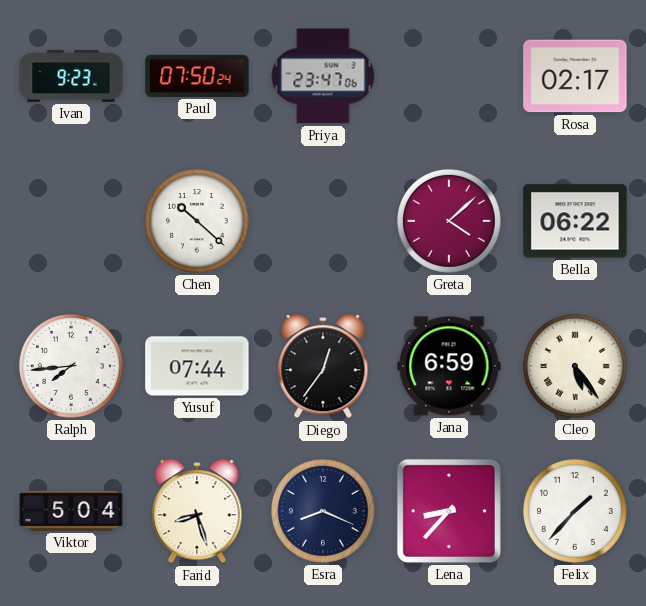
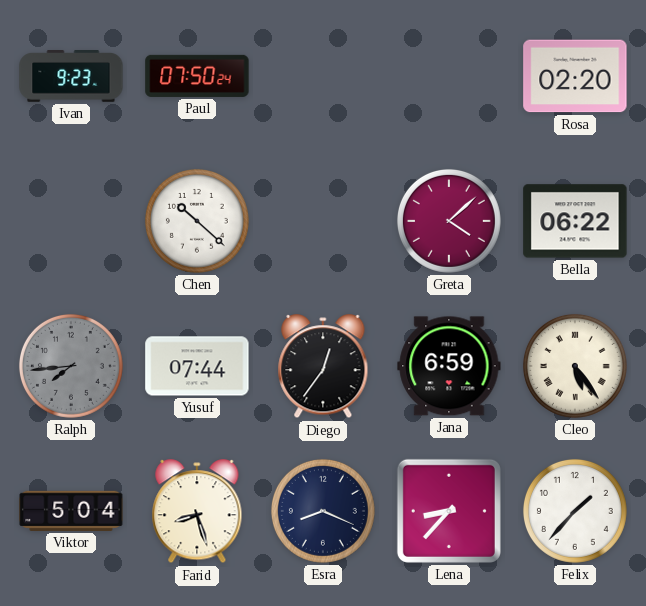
Priya: 23:47 -> none (323, 76)
Rosa: 02:17 -> 02:20 (575, 76)
Ralph dial: white -> grey (71, 366)
